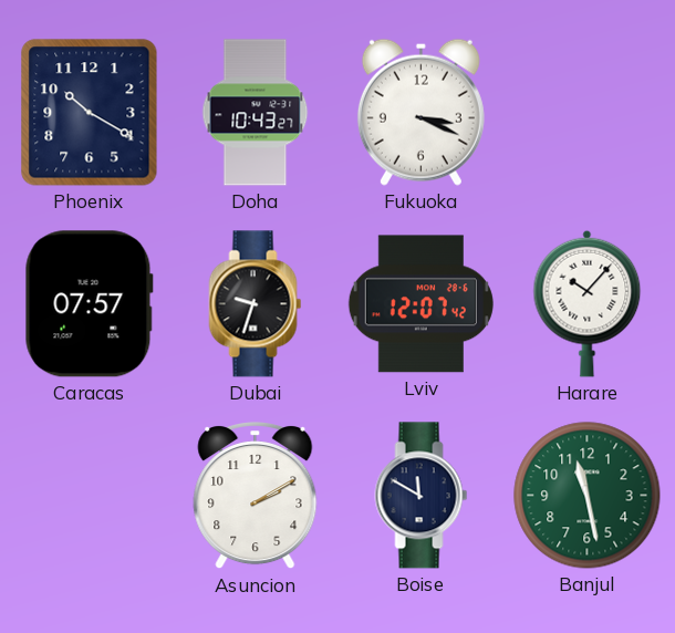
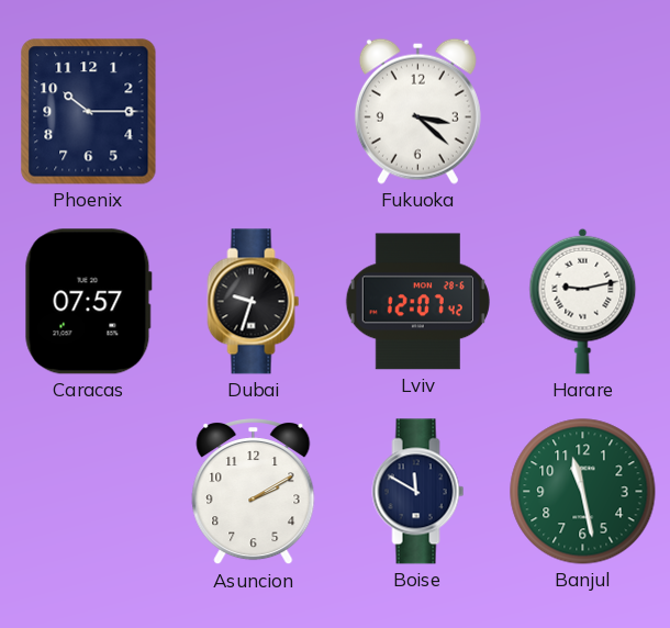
Phoenix: 10:20 -> 10:15 (89, 112)
Doha: 10:43 -> none (256, 113)
Fukuoka: 3:19 -> 3:22 (417, 111)
Harare: 10:07 -> 9:13 (583, 301)
